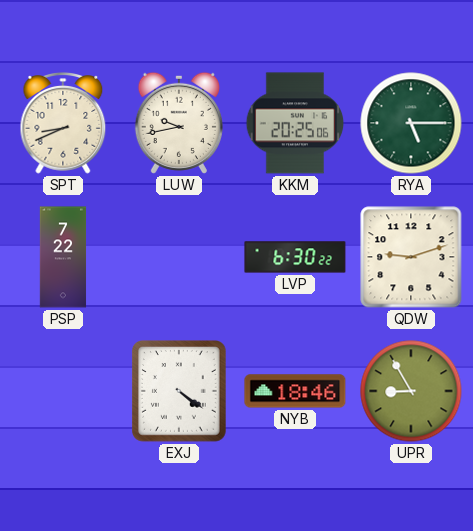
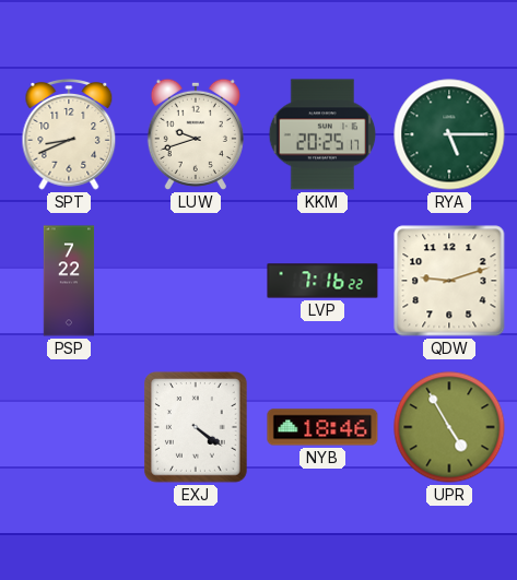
LUW: 9:43 -> 9:42 (196, 134)
KKM: 20:25:06 -> 20:25:17 (322, 134)
LVP: 6:30 -> 7:16 (322, 281)
UPR: 8:55 -> 4:55 (449, 427)
